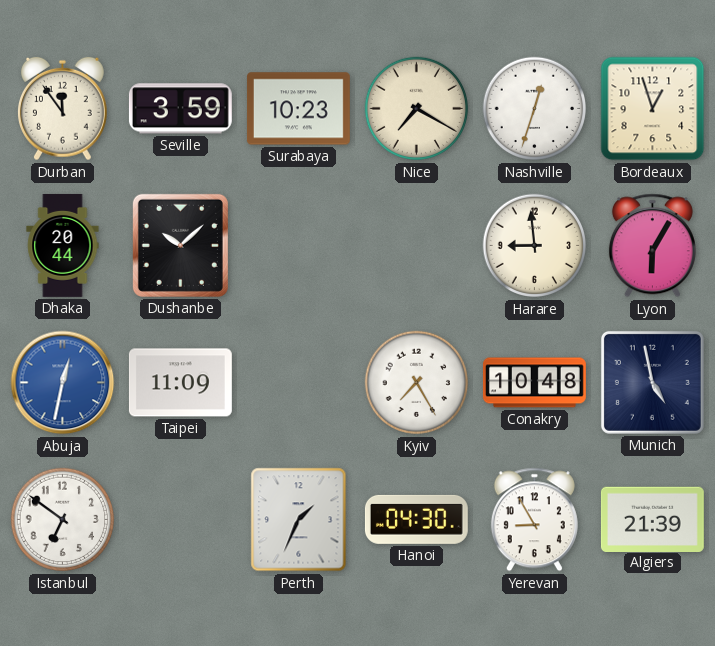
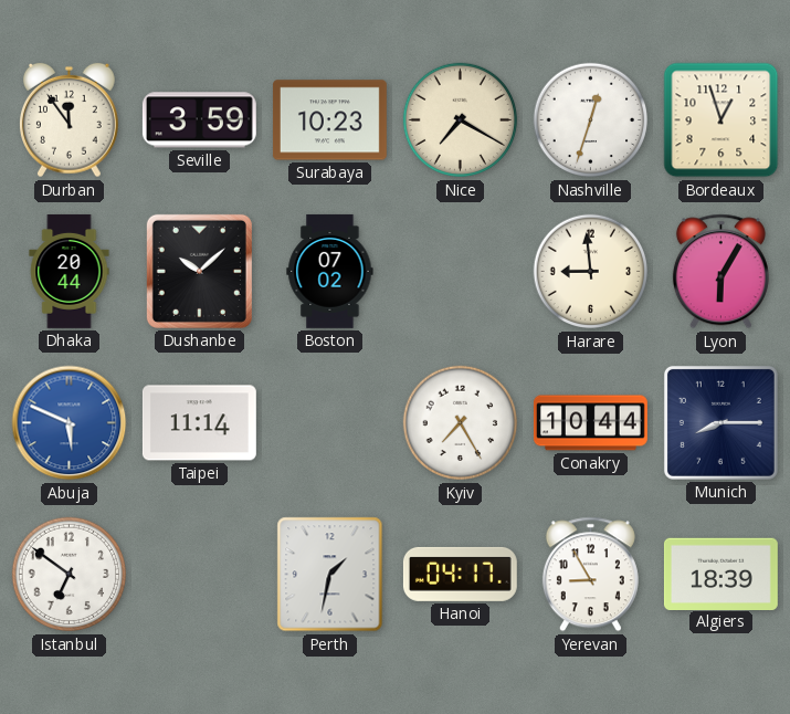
Boston: none -> 07:02 (330, 271)
Abuja: 12:32 -> 5:49 (70, 423)
Taipei: 11:09 -> 11:14 (199, 423)
Conakry: 10:48 -> 10:44 (591, 423)
Munich: 4:58 -> 8:15 (720, 422)
Perth: 1:34 -> 1:32 (330, 575)
Hanoi: 04:30 -> 04:17 (460, 574)
Algiers: 21:39 -> 18:39 (720, 574)
